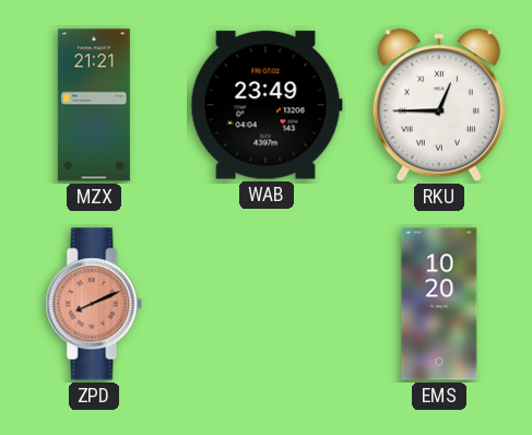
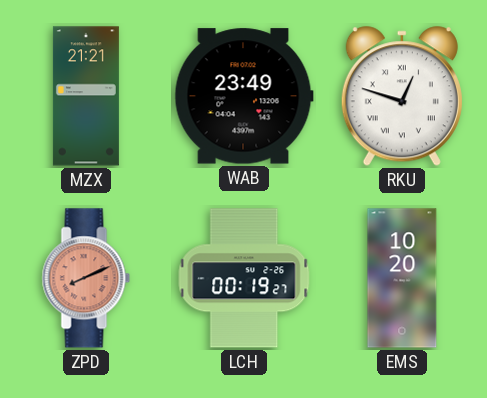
RKU: 12:45 -> 12:48 (402, 97)
LCH: none -> 00:19 (244, 278)
